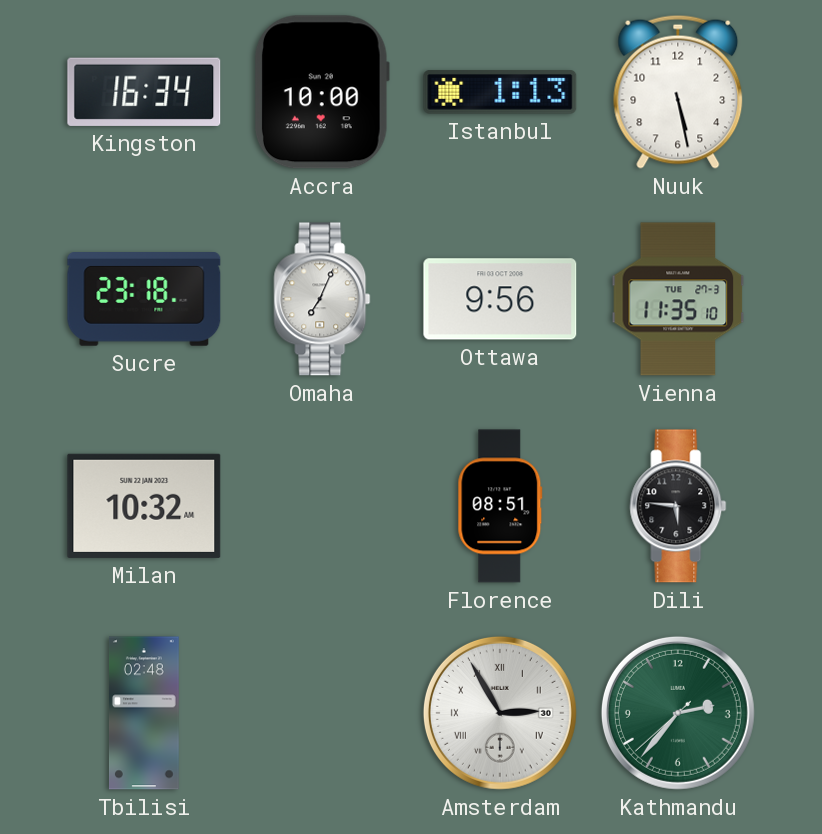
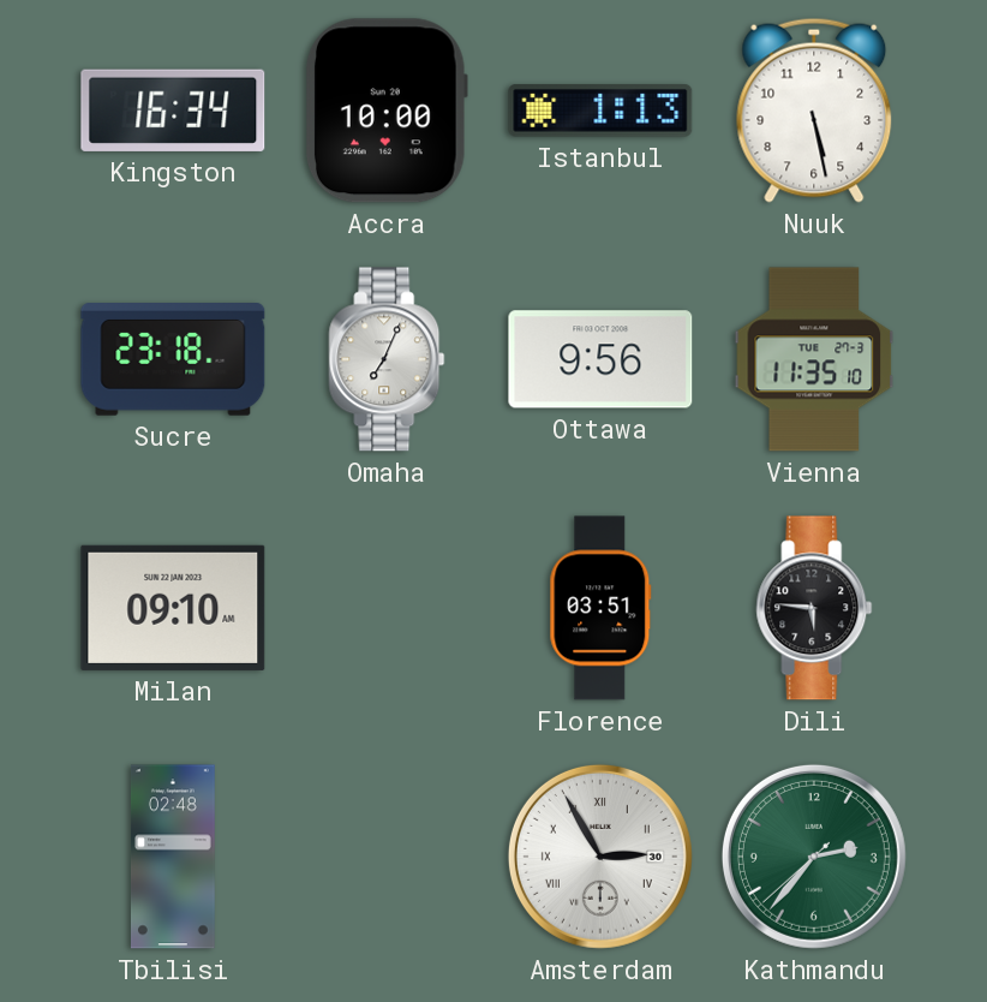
Milan: 10:32 -> 09:10 (173, 608)
Florence: 08:51 -> 03:51 (600, 608)
